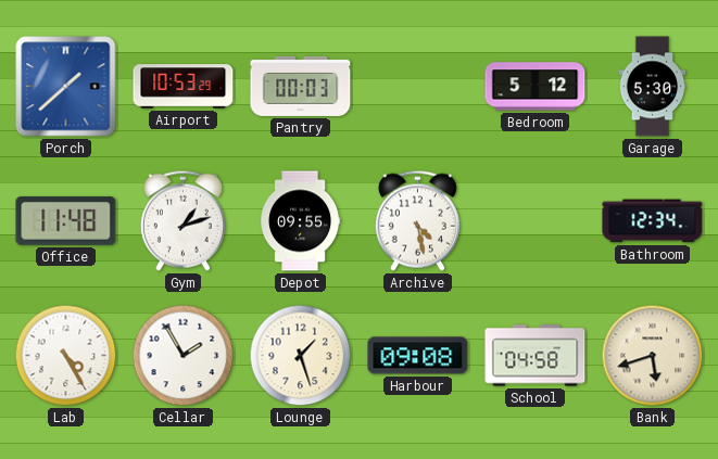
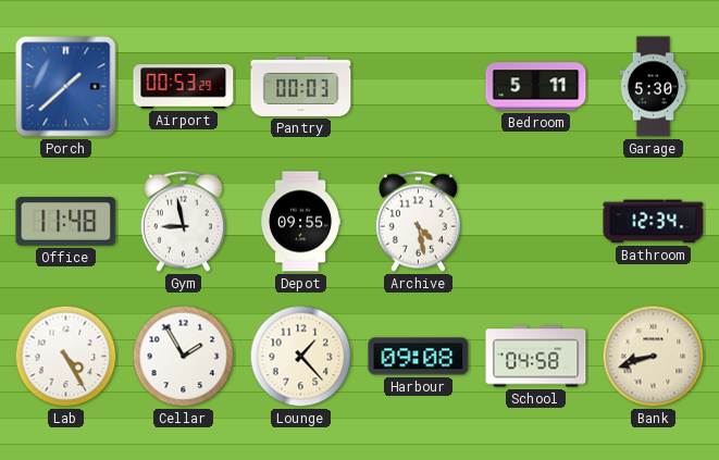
Airport: 10:53 -> 00:53 (184, 87)
Bedroom: 5:12 -> 5:11 (536, 87)
Gym: 1:12 -> 8:58 (183, 221)
Lounge: 1:27 -> 1:23 (301, 357)
Bank: 5:42 -> 8:42 (654, 357)
